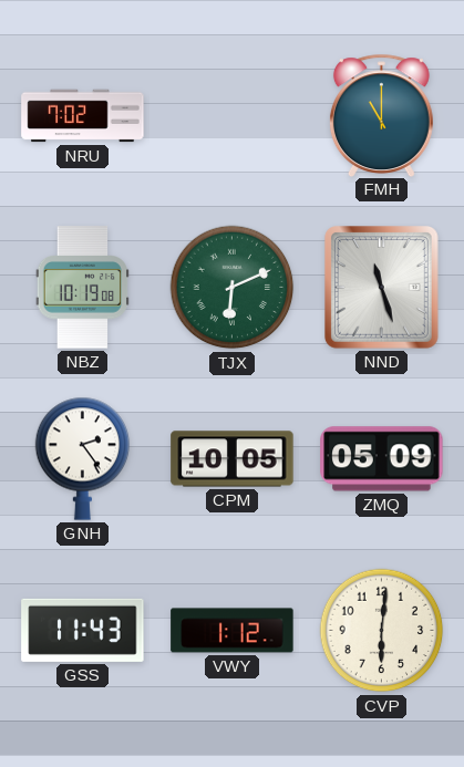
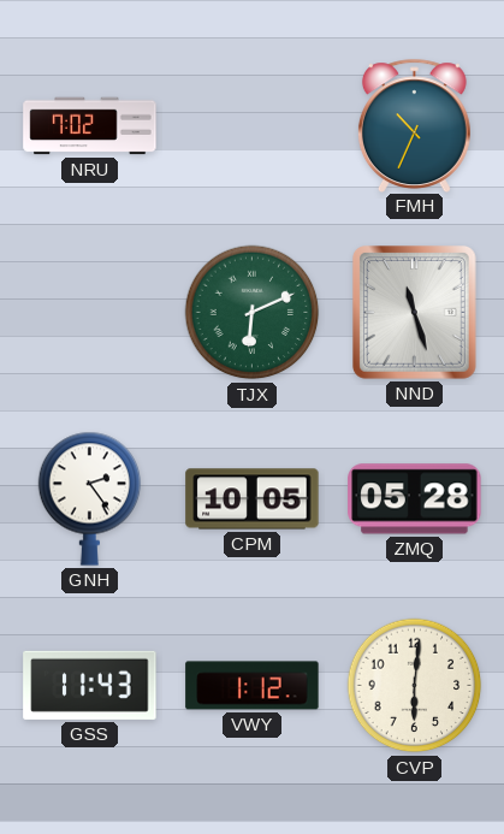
FMH: 11:00 -> 10:34 (414, 125)
NBZ: 10:19 -> none (83, 288)
ZMQ: 05:09 -> 05:28 (415, 499)
